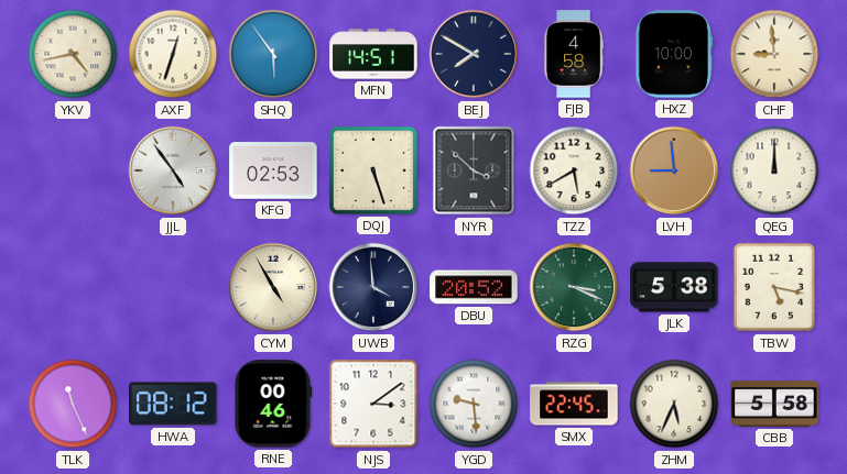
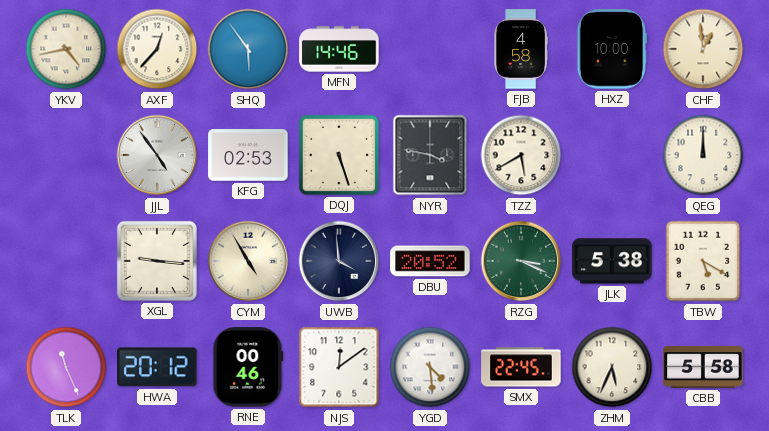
AXF: 12:33 -> 12:37 (157, 49)
MFN: 14:51 -> 14:46 (339, 49)
BEJ: 7:50 -> none (474, 54)
CHF: 8:59 -> 12:59 (703, 49)
NYR: 3:52 -> 3:47 (430, 155)
LVH: 8:59 -> none (674, 170)
XGL: none -> 9:16 (157, 261)
TBW: 5:17 -> 5:20 (703, 261)
HWA: 08:12 -> 20:12 (157, 367)
NJS: 3:09 -> 12:09 (339, 367)
YGD: 9:29 -> 4:29 (430, 367)
